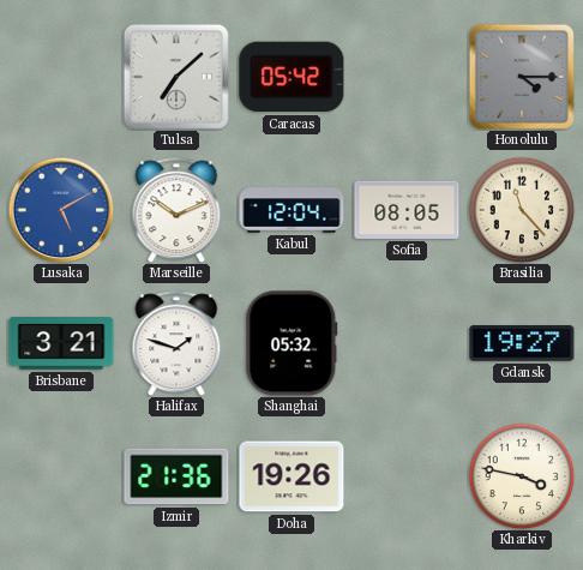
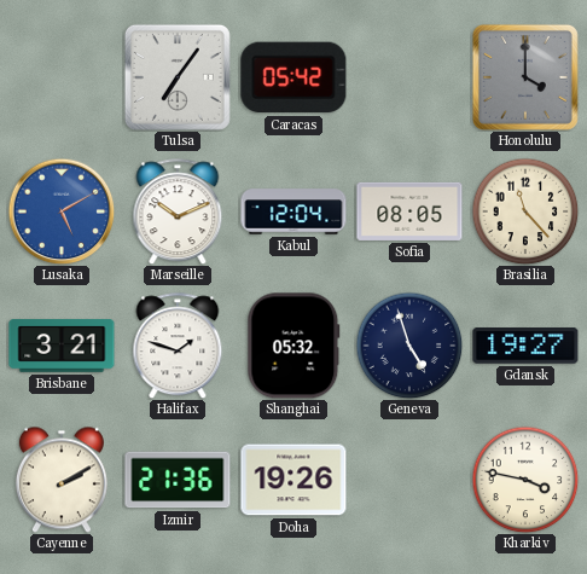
Tulsa: 7:08 -> 7:06 (178, 77)
Honolulu: 4:15 -> 4:00 (525, 77)
Geneva: none -> 4:57 (409, 346)
Cayenne: none -> 2:10 (62, 480)
